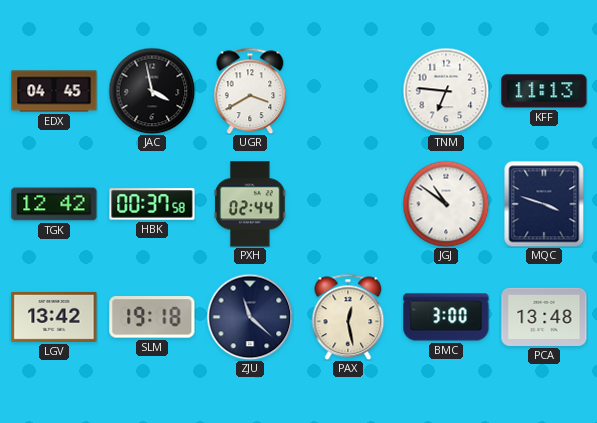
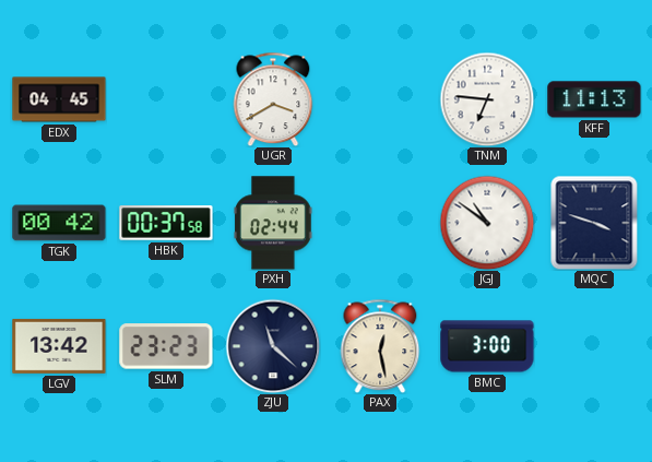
JAC: 3:58 -> none (152, 91)
TGK: 12:42 -> 00:42 (59, 223)
SLM: 19:18 -> 23:23 (166, 346)
PCA: 13:48 -> none (544, 317)
